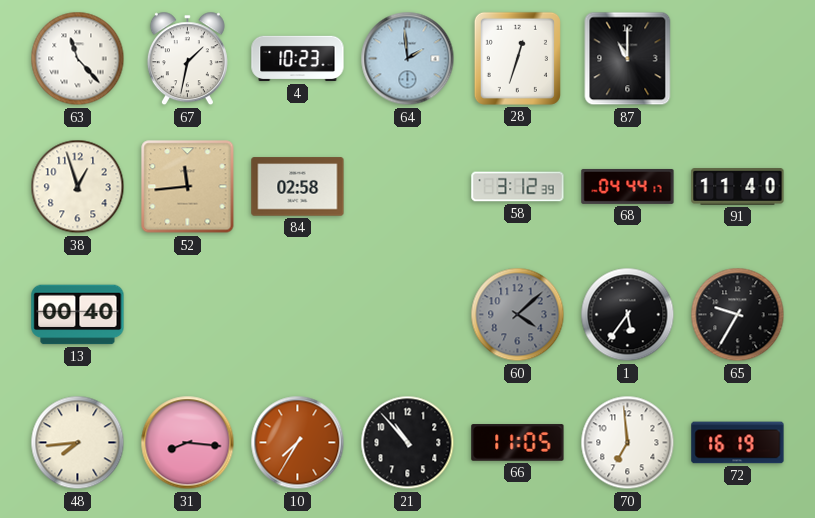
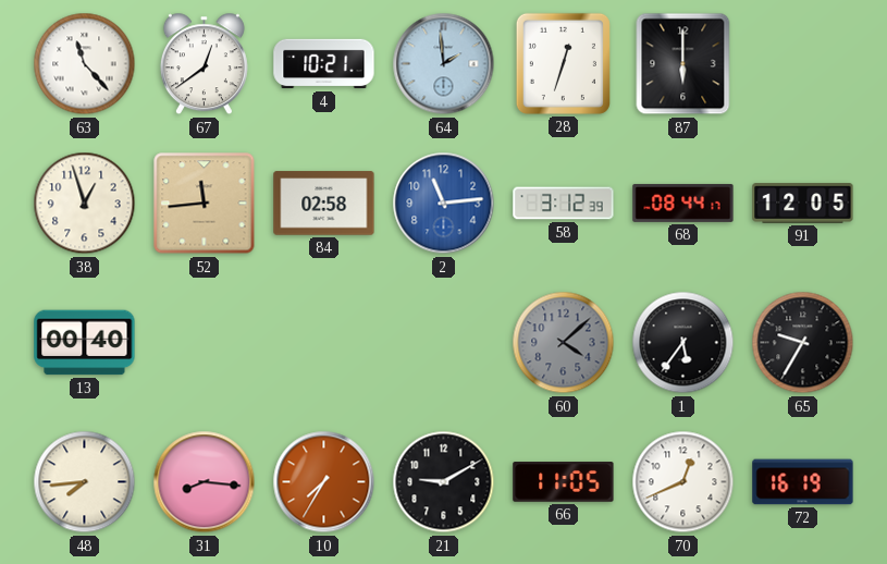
67: 1:32 -> 12:39 (204, 64)
4: 10:23 -> 10:21 (324, 64)
87: 11:00 -> 6:00 (683, 64)
2: none -> 11:14 (444, 204)
68: 04:44 -> 08:44 (683, 203)
91: 11:40 -> 12:05 (803, 204)
21: 10:53 -> 9:10 (444, 482)
70: 6:59 -> 12:41 (683, 482)
